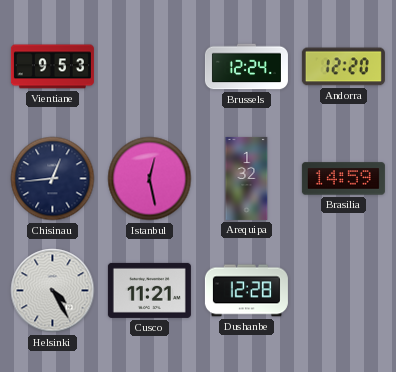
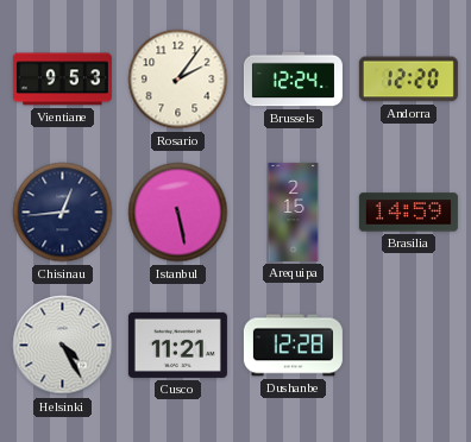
Rosario: none -> 2:06 (178, 80)
Istanbul: 12:28 -> 5:28 (178, 213)
Arequipa: 1:32 -> 2:15 (294, 211)
